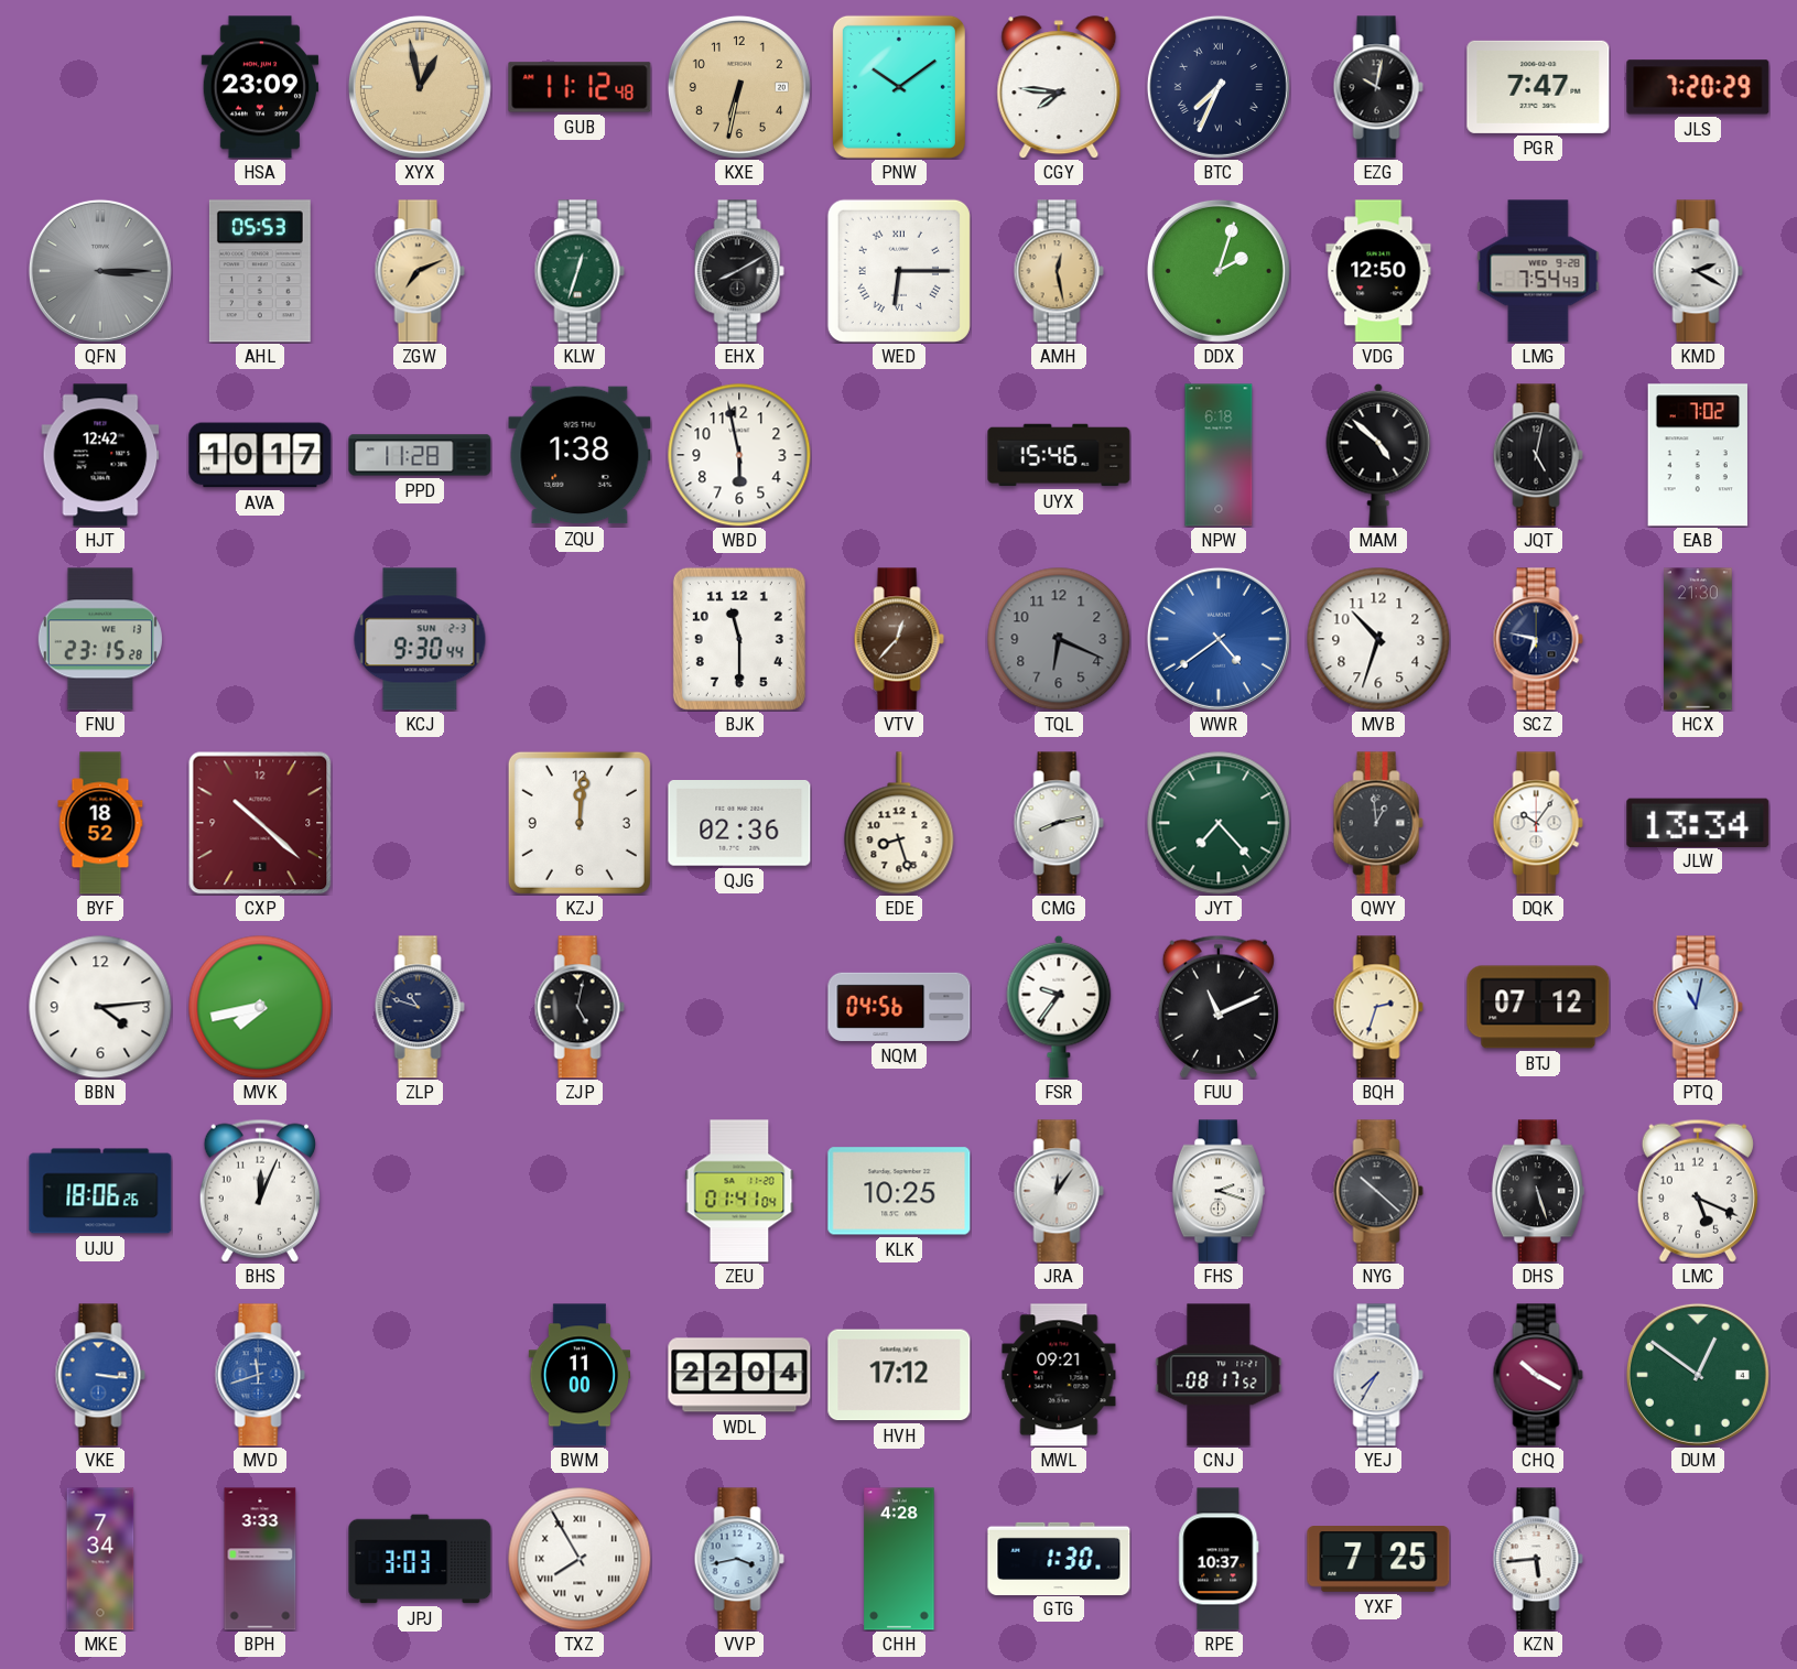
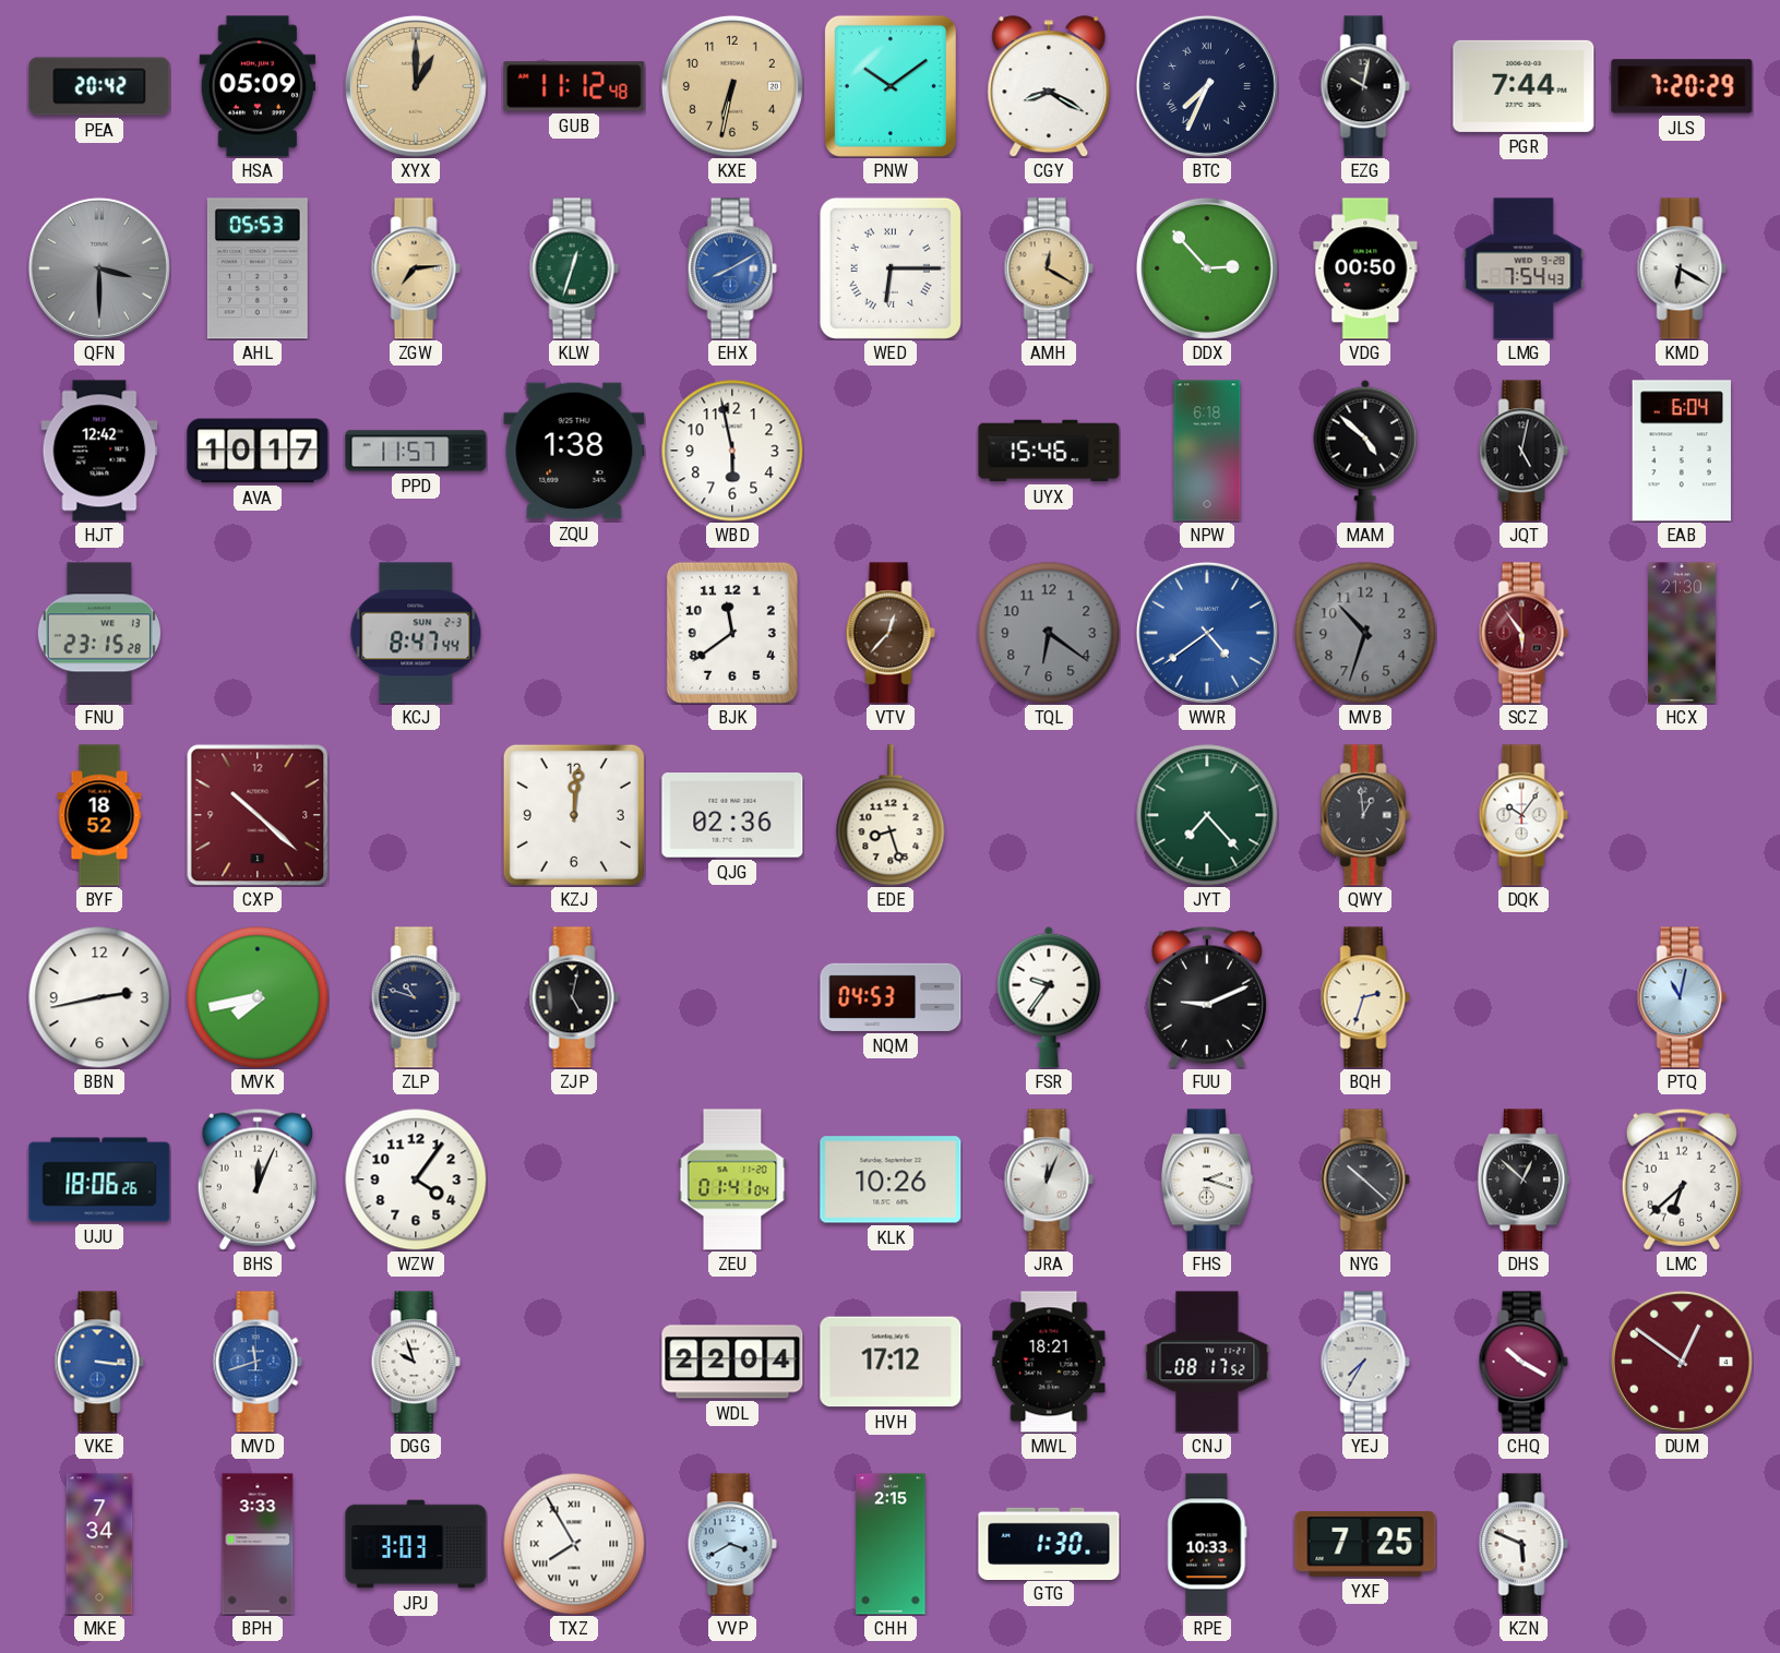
PEA: none -> 20:42 (99, 86)
HSA: 23:09 -> 05:09 (258, 86)
XYX: 12:58 -> 1:00 (416, 86)
CGY: 7:46 -> 8:20 (1049, 86)
PGR: 7:47 -> 7:44 (1524, 86)
QFN: 3:15 -> 3:30 (99, 268)
ZGW: 7:11 -> 7:14 (416, 268)
EHX dial: black -> blue (732, 268)
AMH: 12:28 -> 12:20 (1049, 268)
DDX: 2:03 -> 2:53 (1207, 268)
VDG: 12:50 -> 00:50 (1365, 268)
KMD: 2:20 -> 6:20 (1682, 268)
PPD: 11:28 -> 11:57 (416, 451)
EAB: 7:02 -> 6:04 (1681, 451)
KCJ: 9:30 -> 8:47 (416, 633)
BJK: 11:30 -> 11:39 (732, 633)
TQL: 6:19 -> 6:21 (1049, 633)
MVB dial: white -> grey (1365, 633)
SCZ: 6:47 -> 5:54 (1524, 633)
SCZ dial: navy -> burgundy (1524, 633)
CMG: 8:13 -> none (1059, 823)
JLW: 13:34 -> none (1698, 822)
BBN: 4:14 -> 2:43 (99, 997)
NQM: 04:56 -> 04:53 (891, 997)
FUU: 11:11 -> 9:11 (1207, 997)
BTJ: 07:12 -> none (1538, 1007)
WZW: none -> 4:06 (416, 1179)
KLK: 10:25 -> 10:26 (891, 1179)
JRA: 12:06 -> 12:04 (1049, 1179)
DHS: 5:27 -> 12:52 (1524, 1179)
LMC: 5:19 -> 6:38 (1682, 1179)
DGG: none -> 9:57 (416, 1362)
BWM: 11:00 -> none (580, 1375)
MWL: 09:21 -> 18:21 (1049, 1362)
DUM dial: green -> burgundy (1682, 1362)
VVP: 3:43 -> 3:40 (732, 1544)
CHH: 4:28 -> 2:15 (891, 1544)
RPE: 10:37 -> 10:33 (1207, 1544)
KZN: 5:44 -> 5:49 (1524, 1544)
